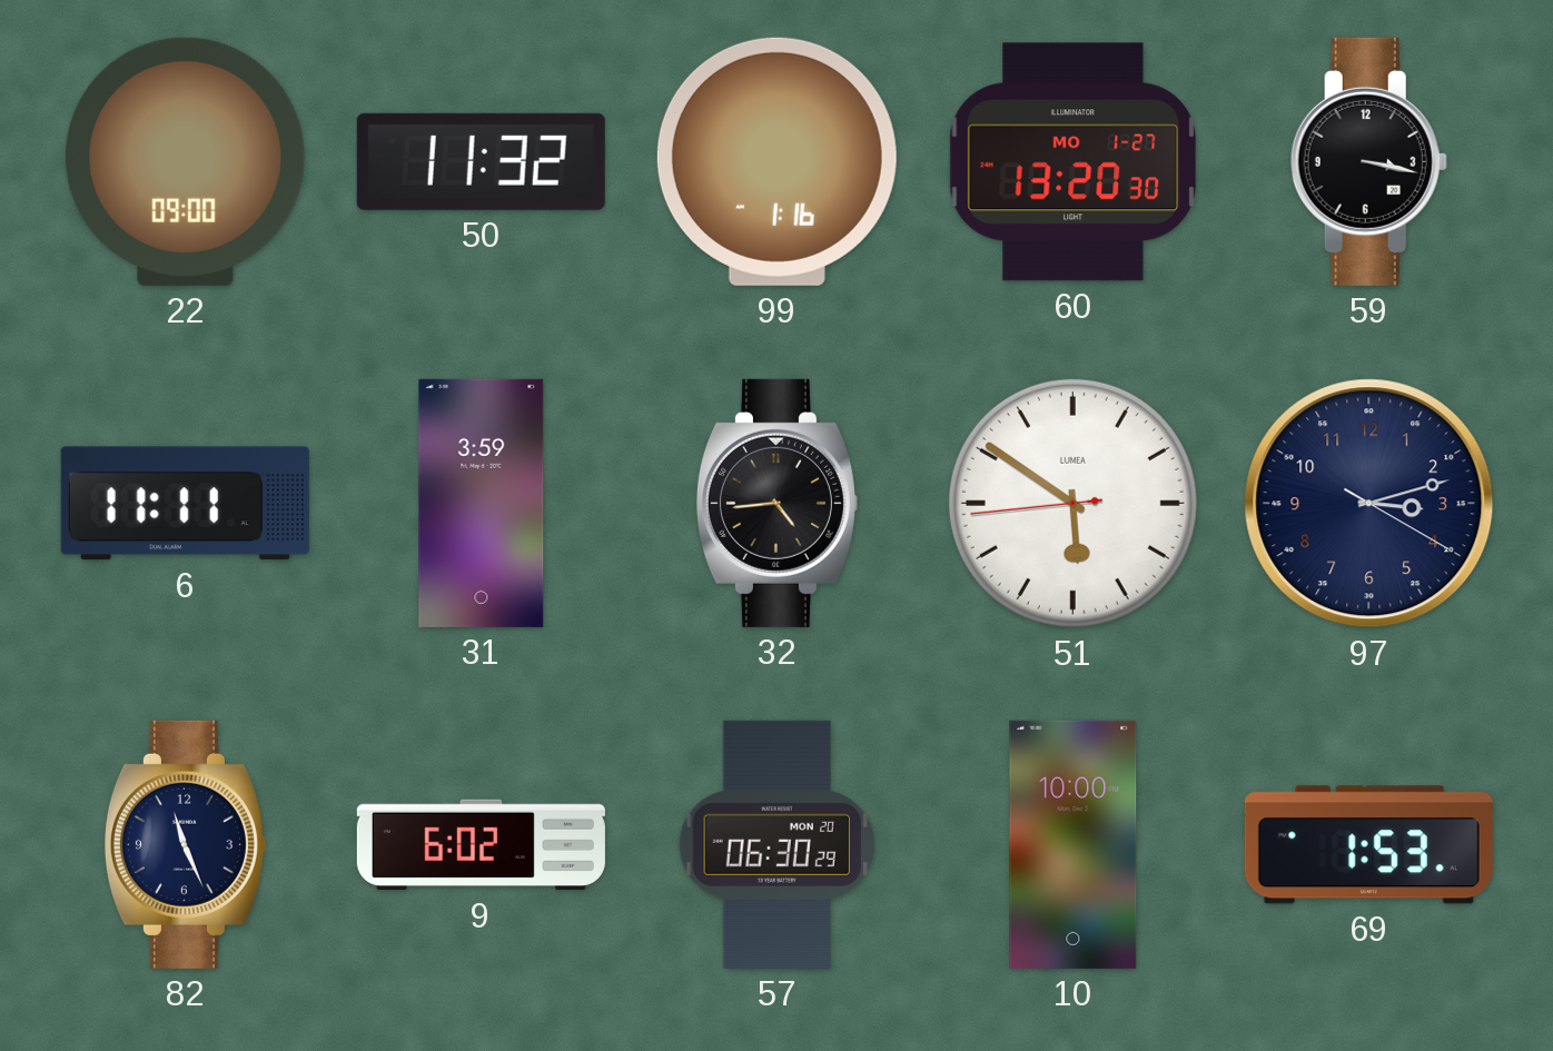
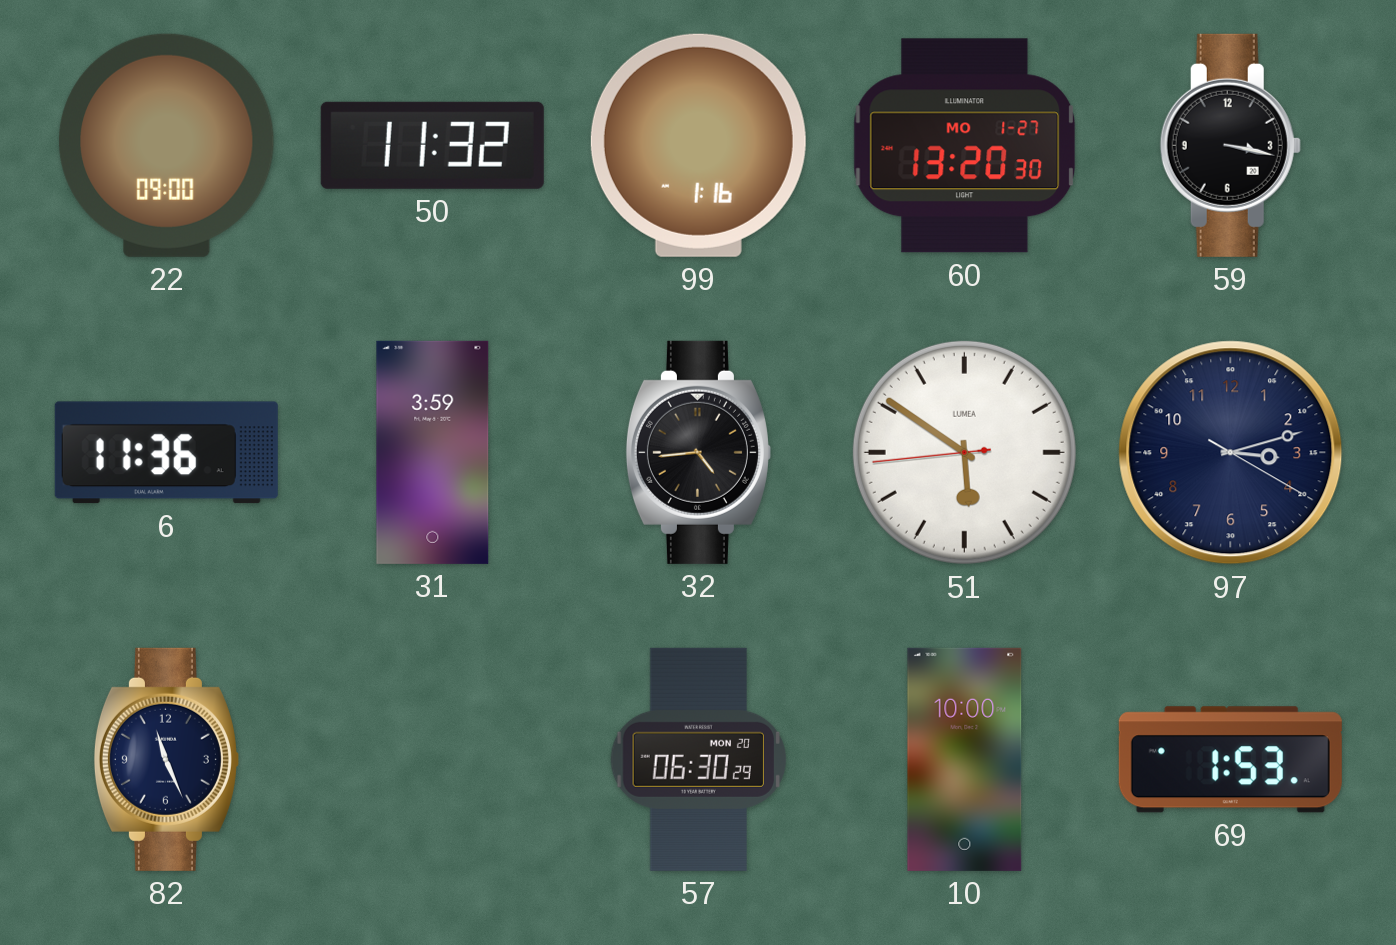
6: 11:11 -> 11:36 (166, 453)
9: 6:02 -> none (481, 845)
